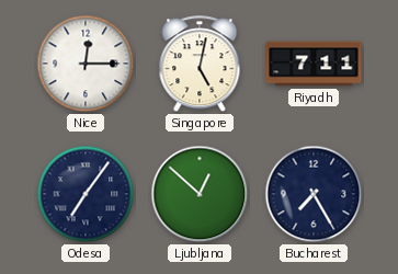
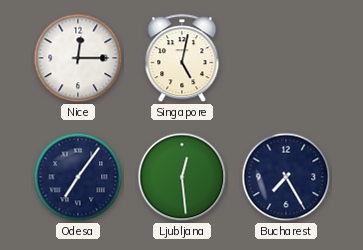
Riyadh: 7:11 -> none (314, 64)
Ljubljana: 12:52 -> 12:29 (182, 177)
